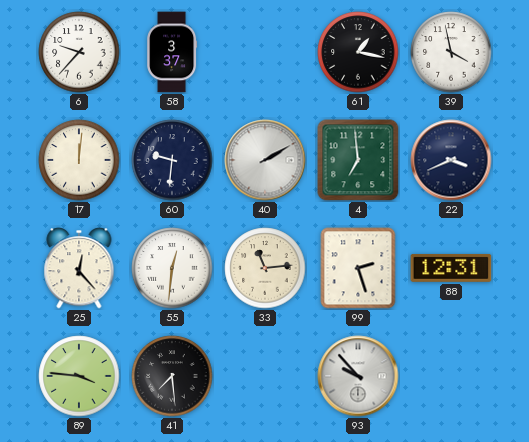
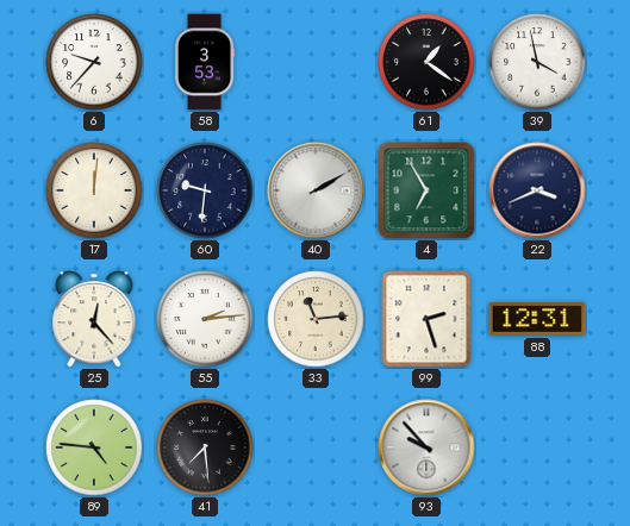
58: 3:37 -> 3:53 (205, 62)
61: 1:17 -> 1:21 (426, 62)
4: 6:59 -> 6:55 (426, 190)
55: 12:31 -> 2:14 (205, 319)
89: 3:46 -> 4:46 (94, 447)
